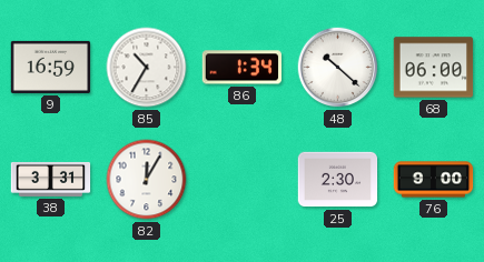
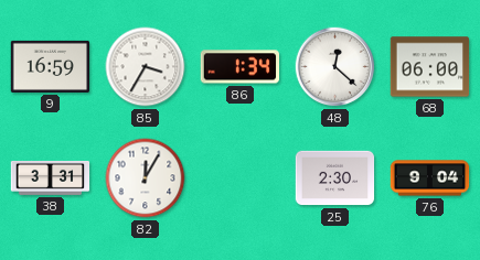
85: 10:35 -> 3:35 (146, 67)
48: 10:22 -> 12:22 (335, 67)
76: 9:00 -> 9:04 (430, 178)
